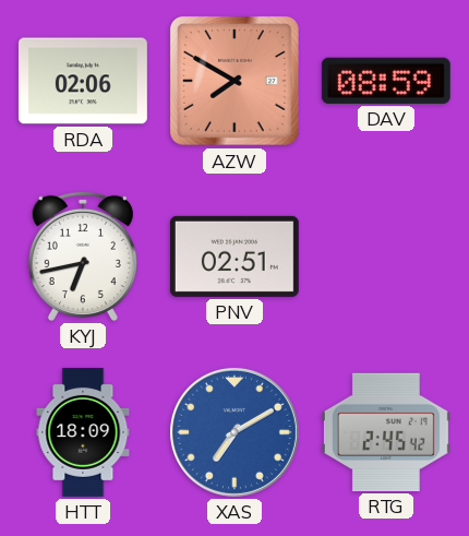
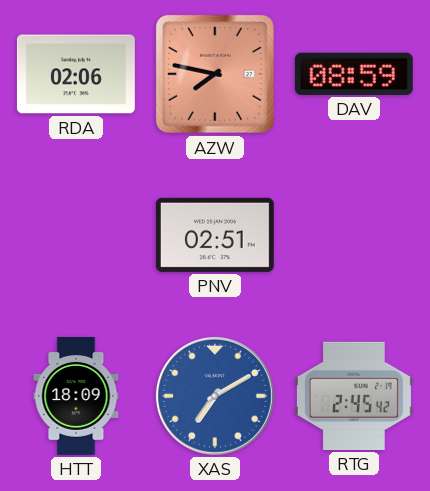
AZW: 7:50 -> 7:47 (215, 74)
KYJ: 6:43 -> none (83, 257)
